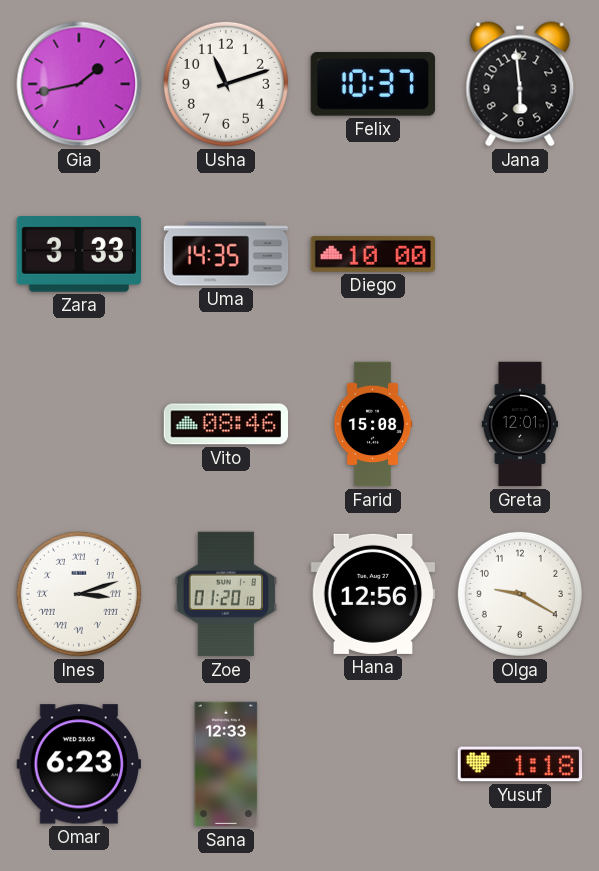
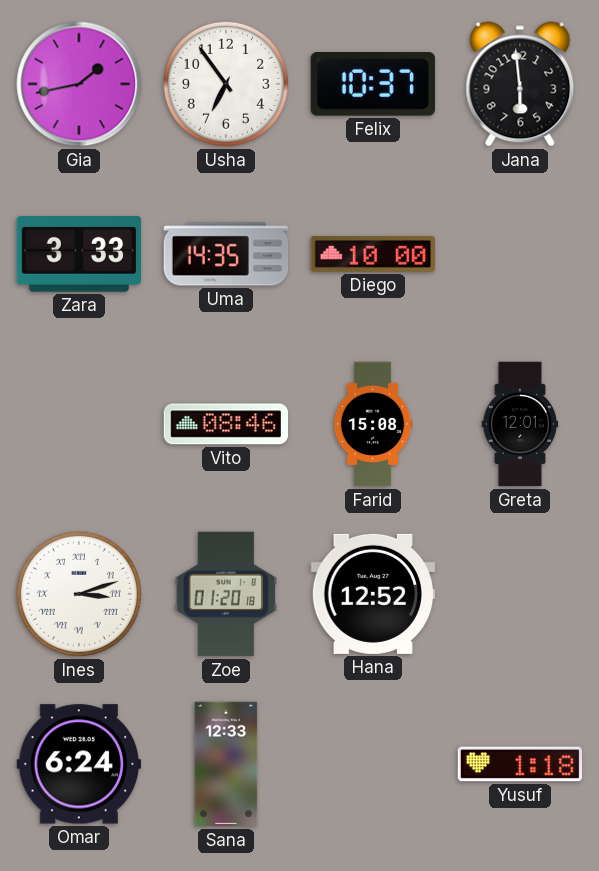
Usha: 11:12 -> 6:54 (226, 84)
Hana: 12:56 -> 12:52 (373, 594)
Olga: 9:20 -> none (520, 594)
Omar: 6:23 -> 6:24 (78, 764)
